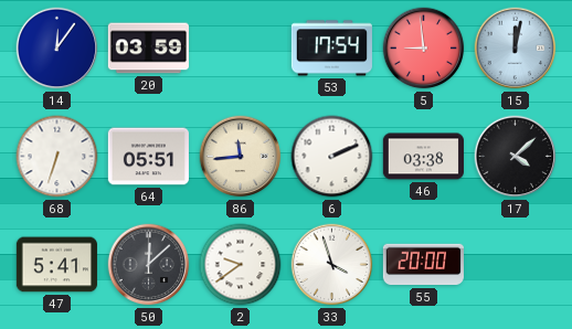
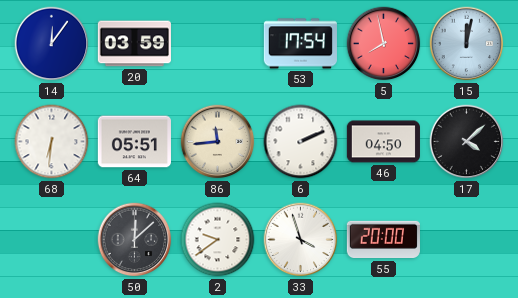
5: 8:59 -> 7:58 (384, 44)
68: 6:33 -> 6:31 (52, 142)
46: 03:38 -> 04:50 (383, 142)
47: 5:41 -> none (56, 265)
